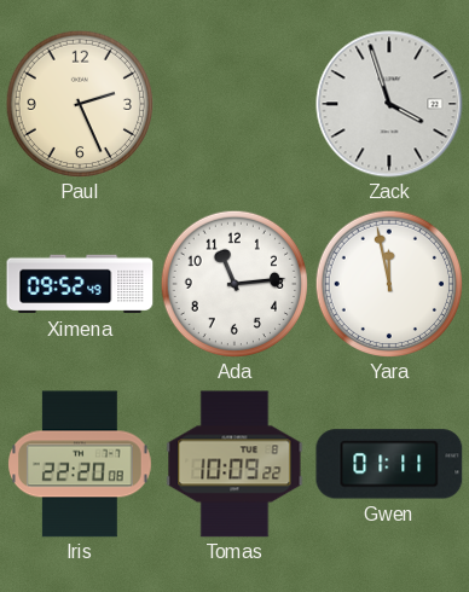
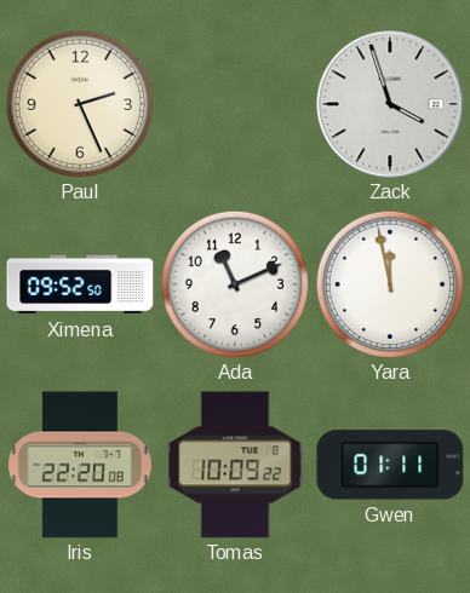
Ximena: 09:52:49 -> 09:52:50 (80, 284)
Ada: 11:14 -> 11:11 (234, 283)
